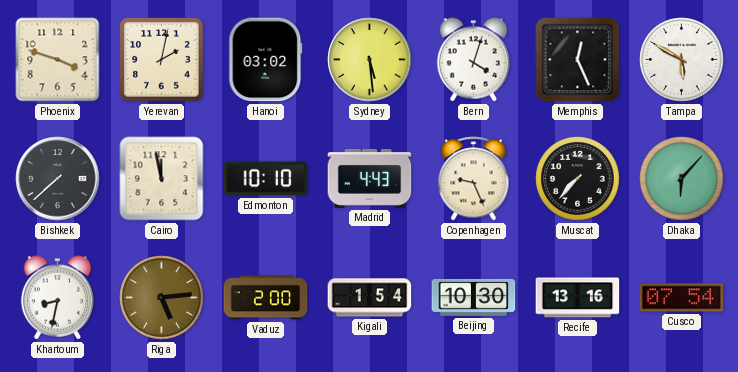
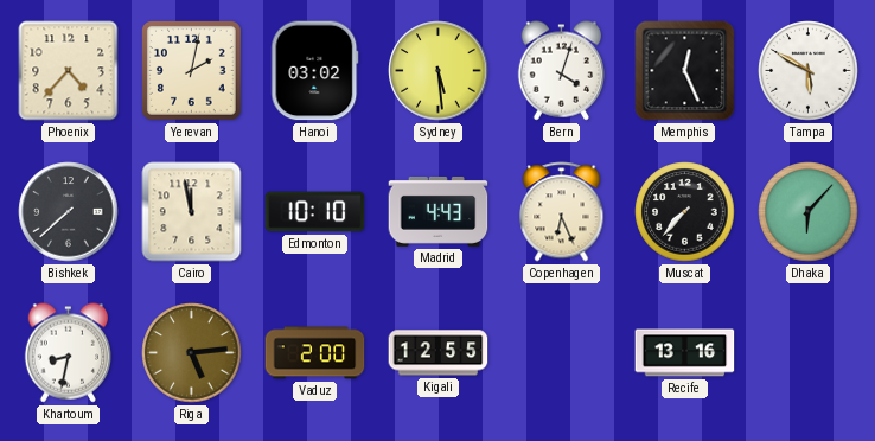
Phoenix: 3:48 -> 4:37 (69, 71)
Copenhagen: 9:26 -> 6:26 (562, 212)
Kigali: 1:54 -> 12:55 (439, 353)
Beijing: 10:30 -> none (474, 297)
Cusco: 07:54 -> none (682, 298)
